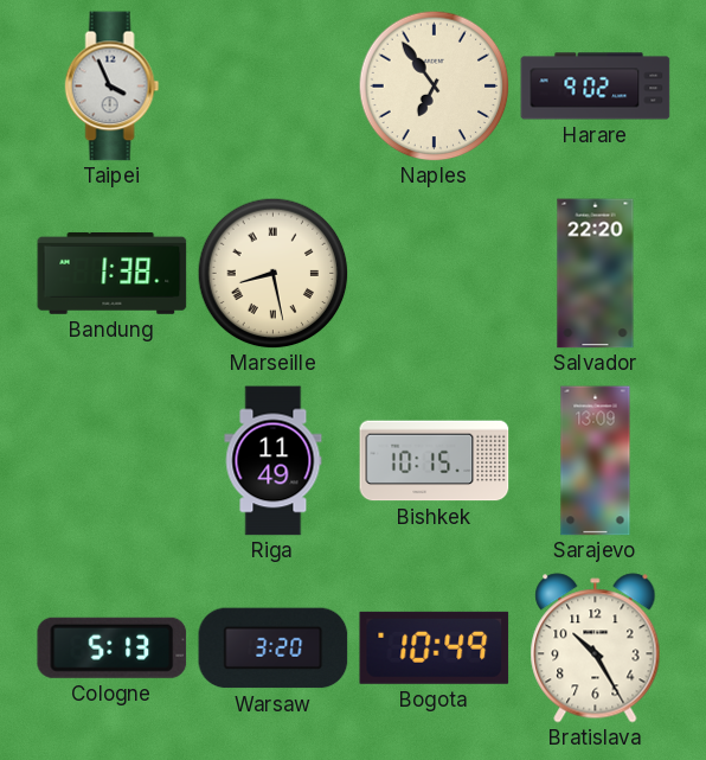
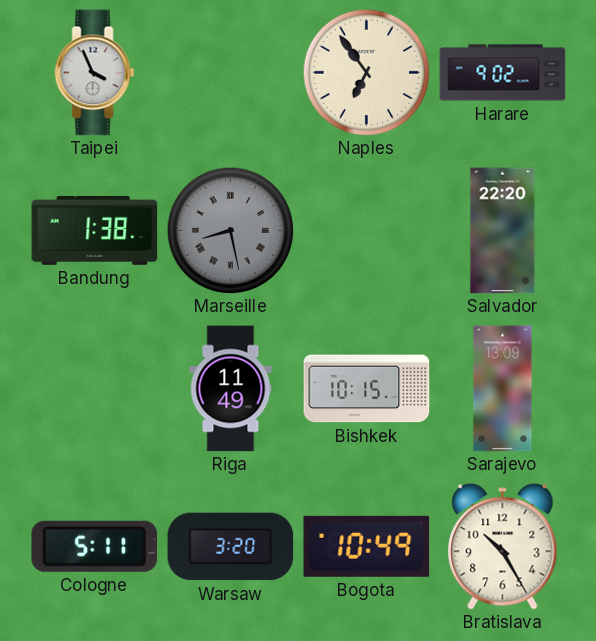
Marseille dial: cream -> grey (230, 230)
Cologne: 5:13 -> 5:11 (95, 546)
